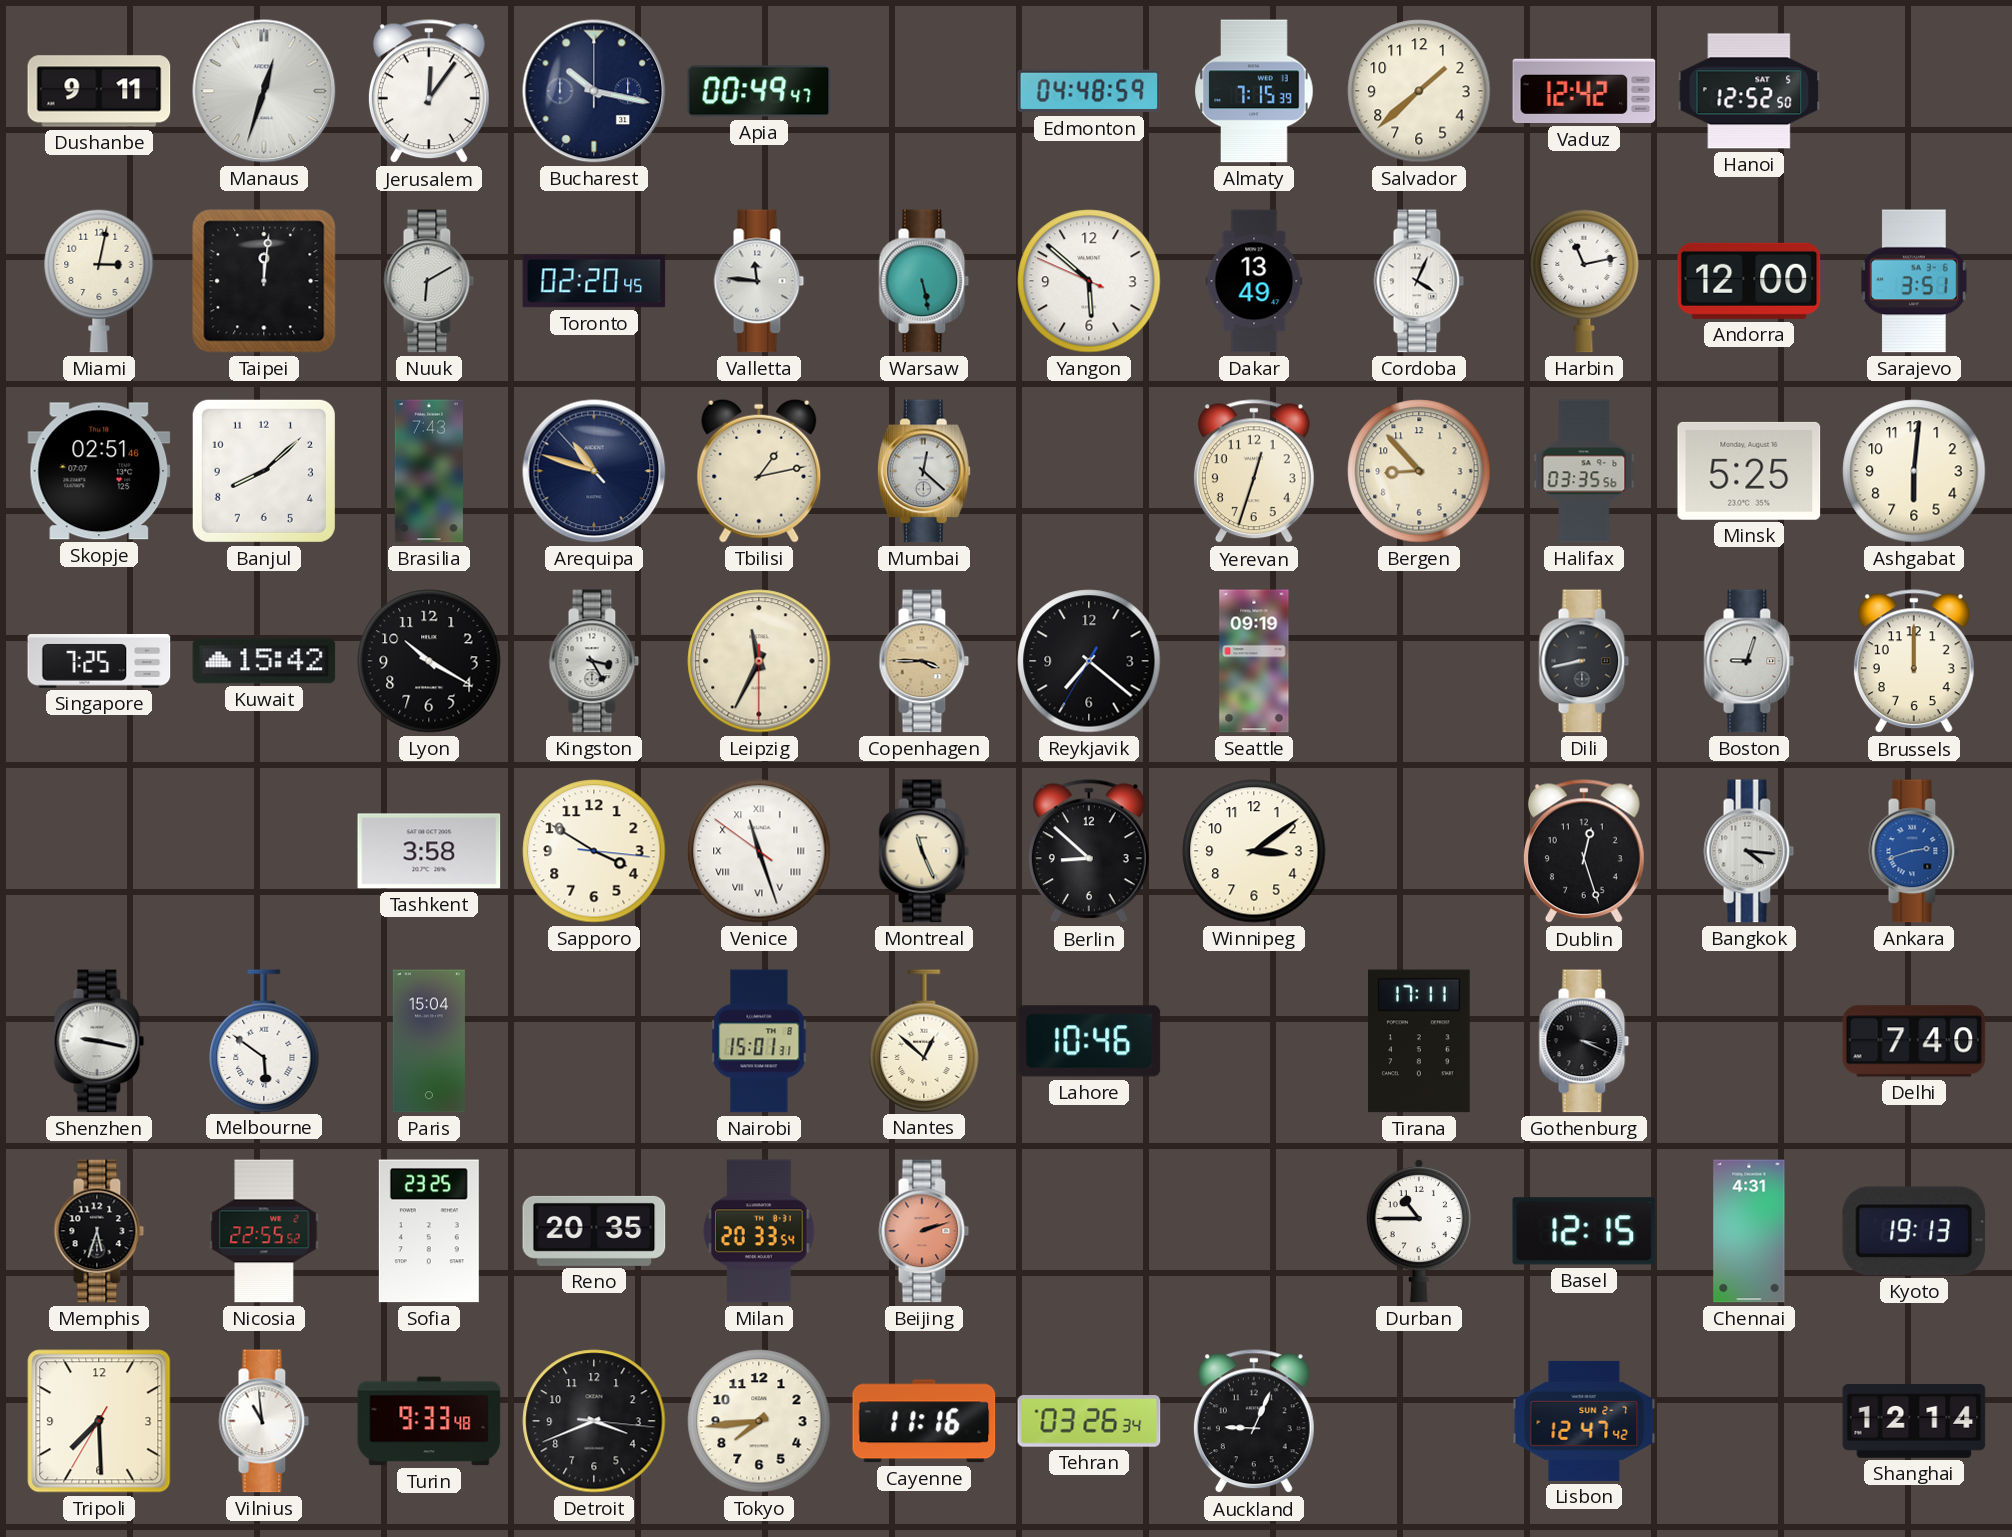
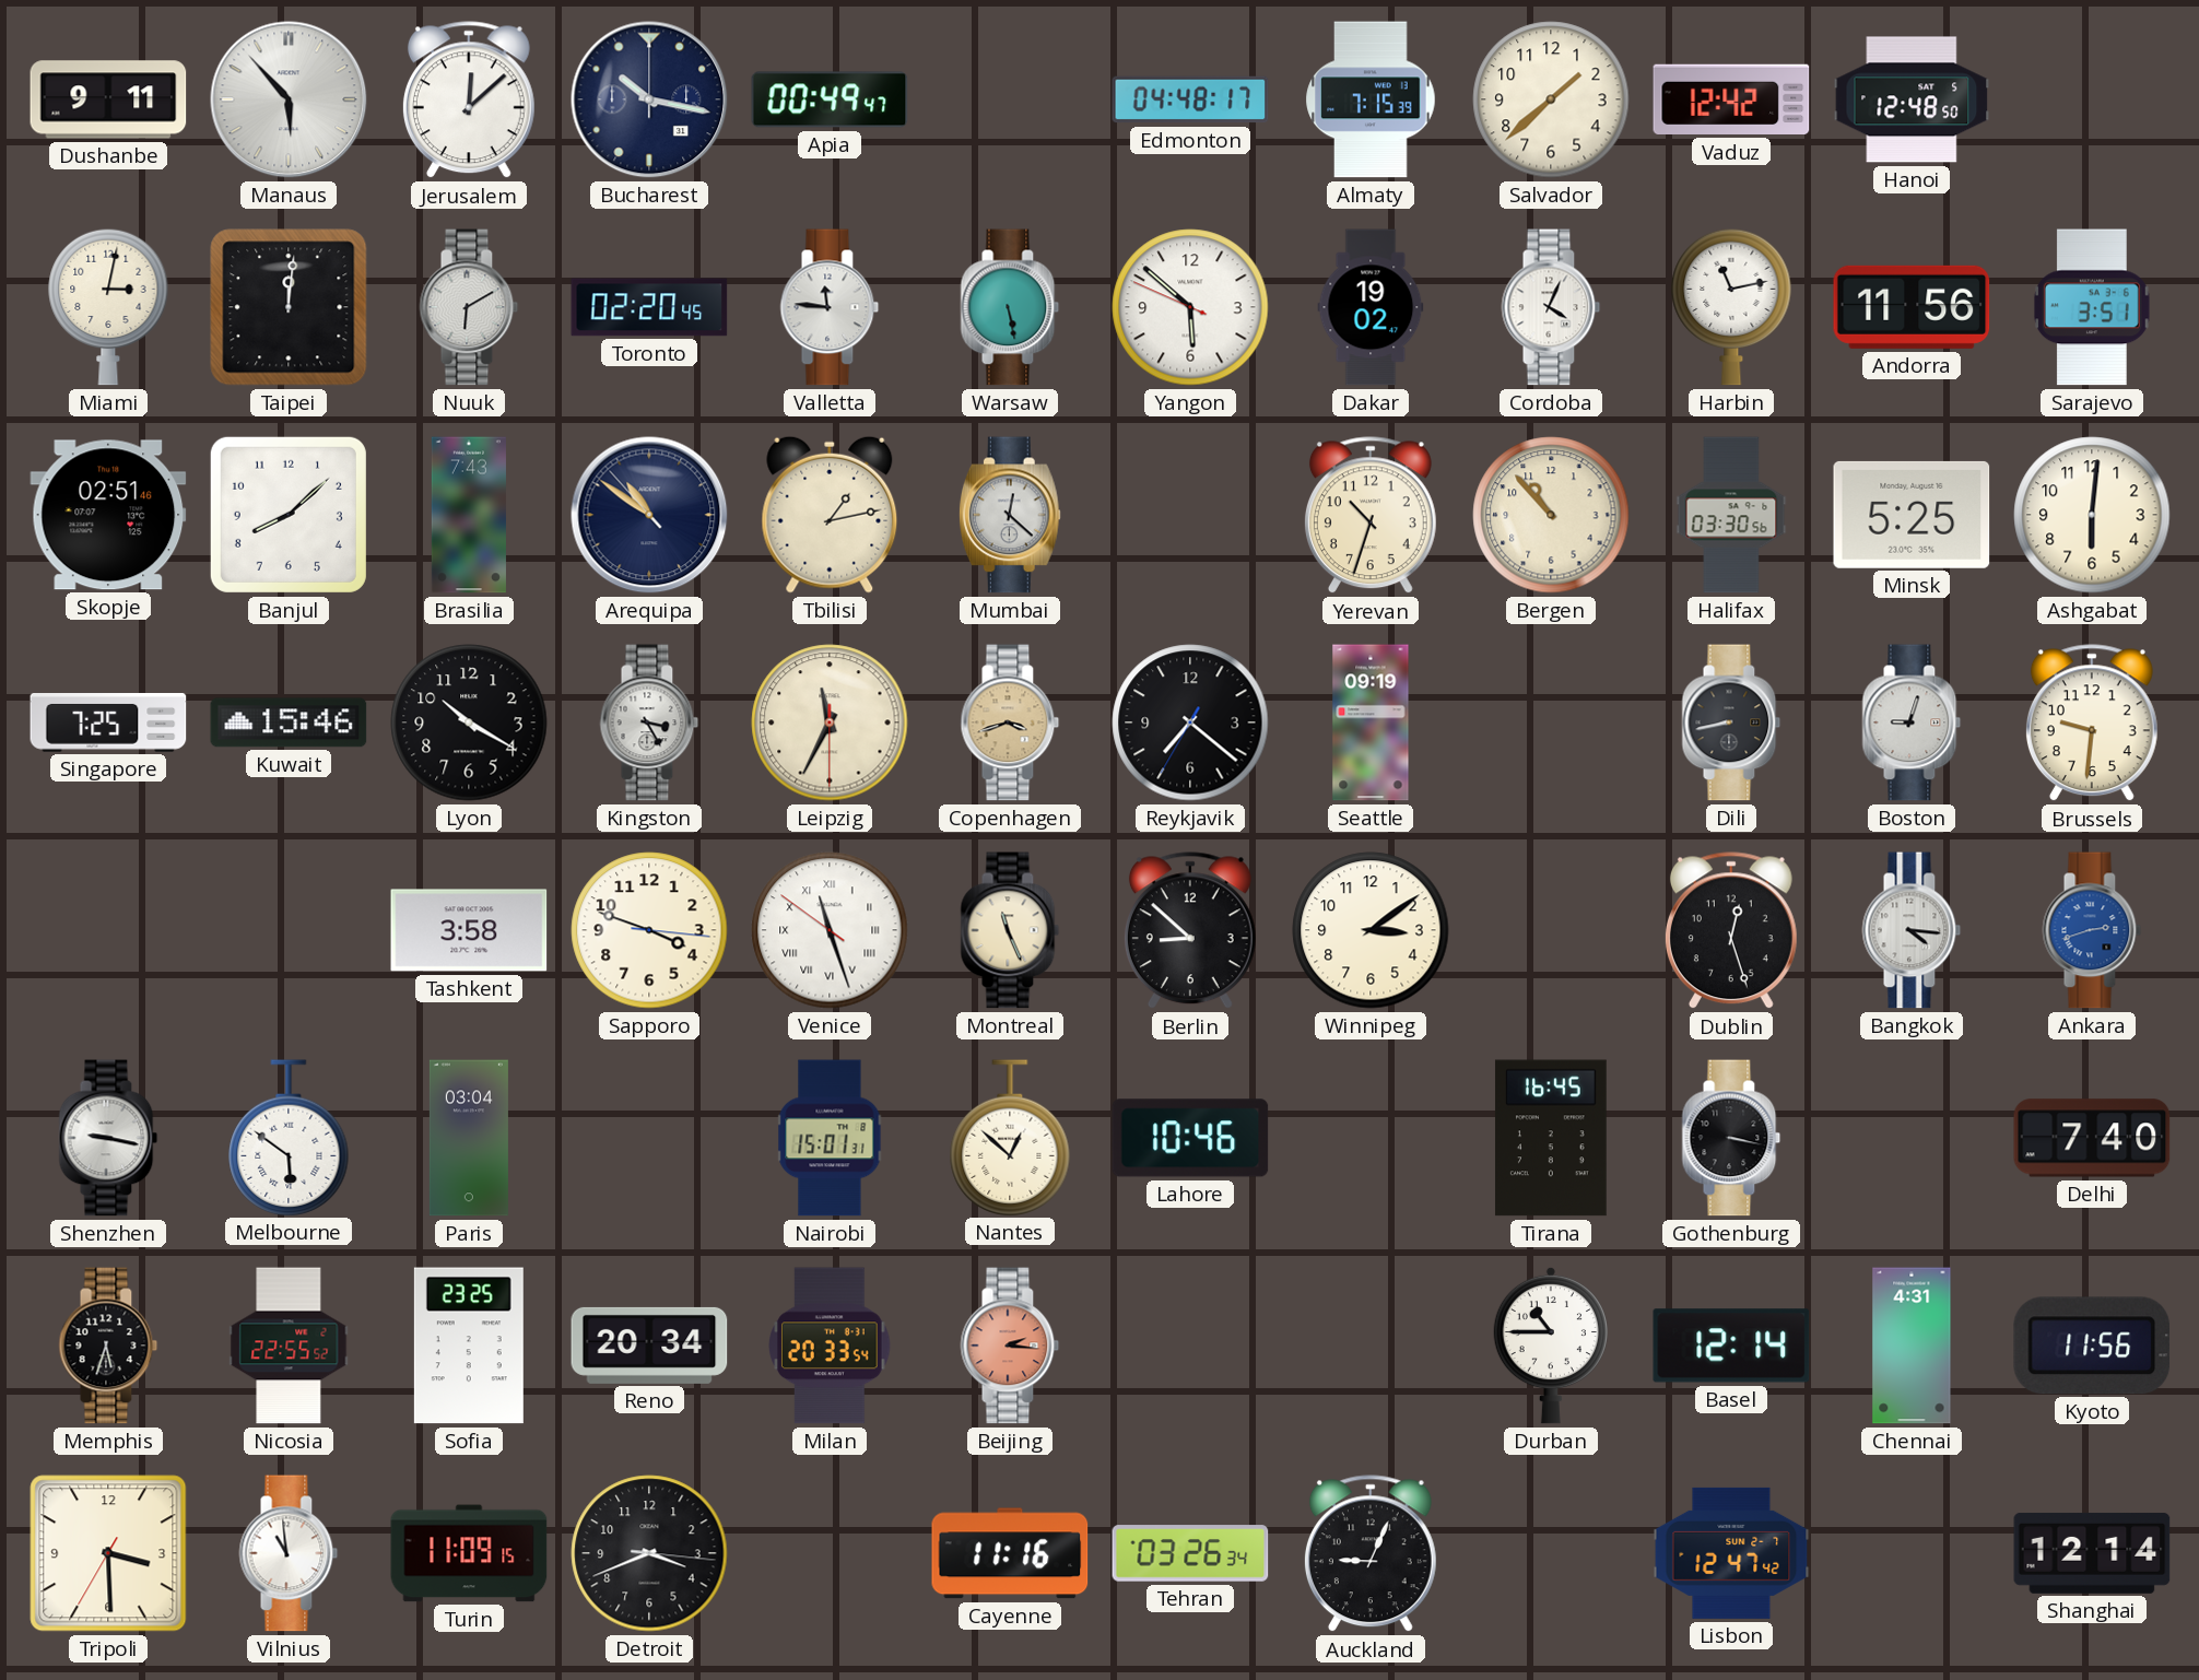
Manaus: 12:33 -> 5:53 (289, 99)
Jerusalem: 12:06 -> 12:08 (469, 101)
Edmonton: 04:48:59 -> 04:48:17 (1190, 99)
Hanoi: 12:52 -> 12:48 (1912, 99)
Dakar: 13:49 -> 19:02 (1371, 307)
Andorra: 12:00 -> 11:56 (1912, 307)
Arequipa: 10:47 -> 10:50 (649, 515)
Yerevan: 12:33 -> 10:33 (1371, 516)
Bergen: 8:53 -> 10:53 (1551, 515)
Halifax: 03:35 -> 03:30 (1731, 515)
Kuwait: 15:42 -> 15:46 (289, 722)
Copenhagen: 3:45 -> 3:42 (1010, 722)
Brussels: 12:00 -> 9:31 (2092, 724)
Sapporo: 3:50 -> 3:48 (649, 930)
Paris: 15:04 -> 03:04 (469, 1138)
Tirana: 17:11 -> 16:45 (1551, 1138)
Gothenburg: 3:19 -> 3:17 (1731, 1138)
Reno: 20:35 -> 20:34 (649, 1346)
Beijing: 2:12 -> 2:16 (1010, 1346)
Basel: 12:15 -> 12:14 (1731, 1346)
Kyoto: 19:13 -> 11:56 (2092, 1346)
Tripoli: 7:29 -> 3:29 (108, 1553)
Turin: 9:33 -> 11:09 (469, 1553)
Tokyo: 7:44 -> none (759, 1421)
